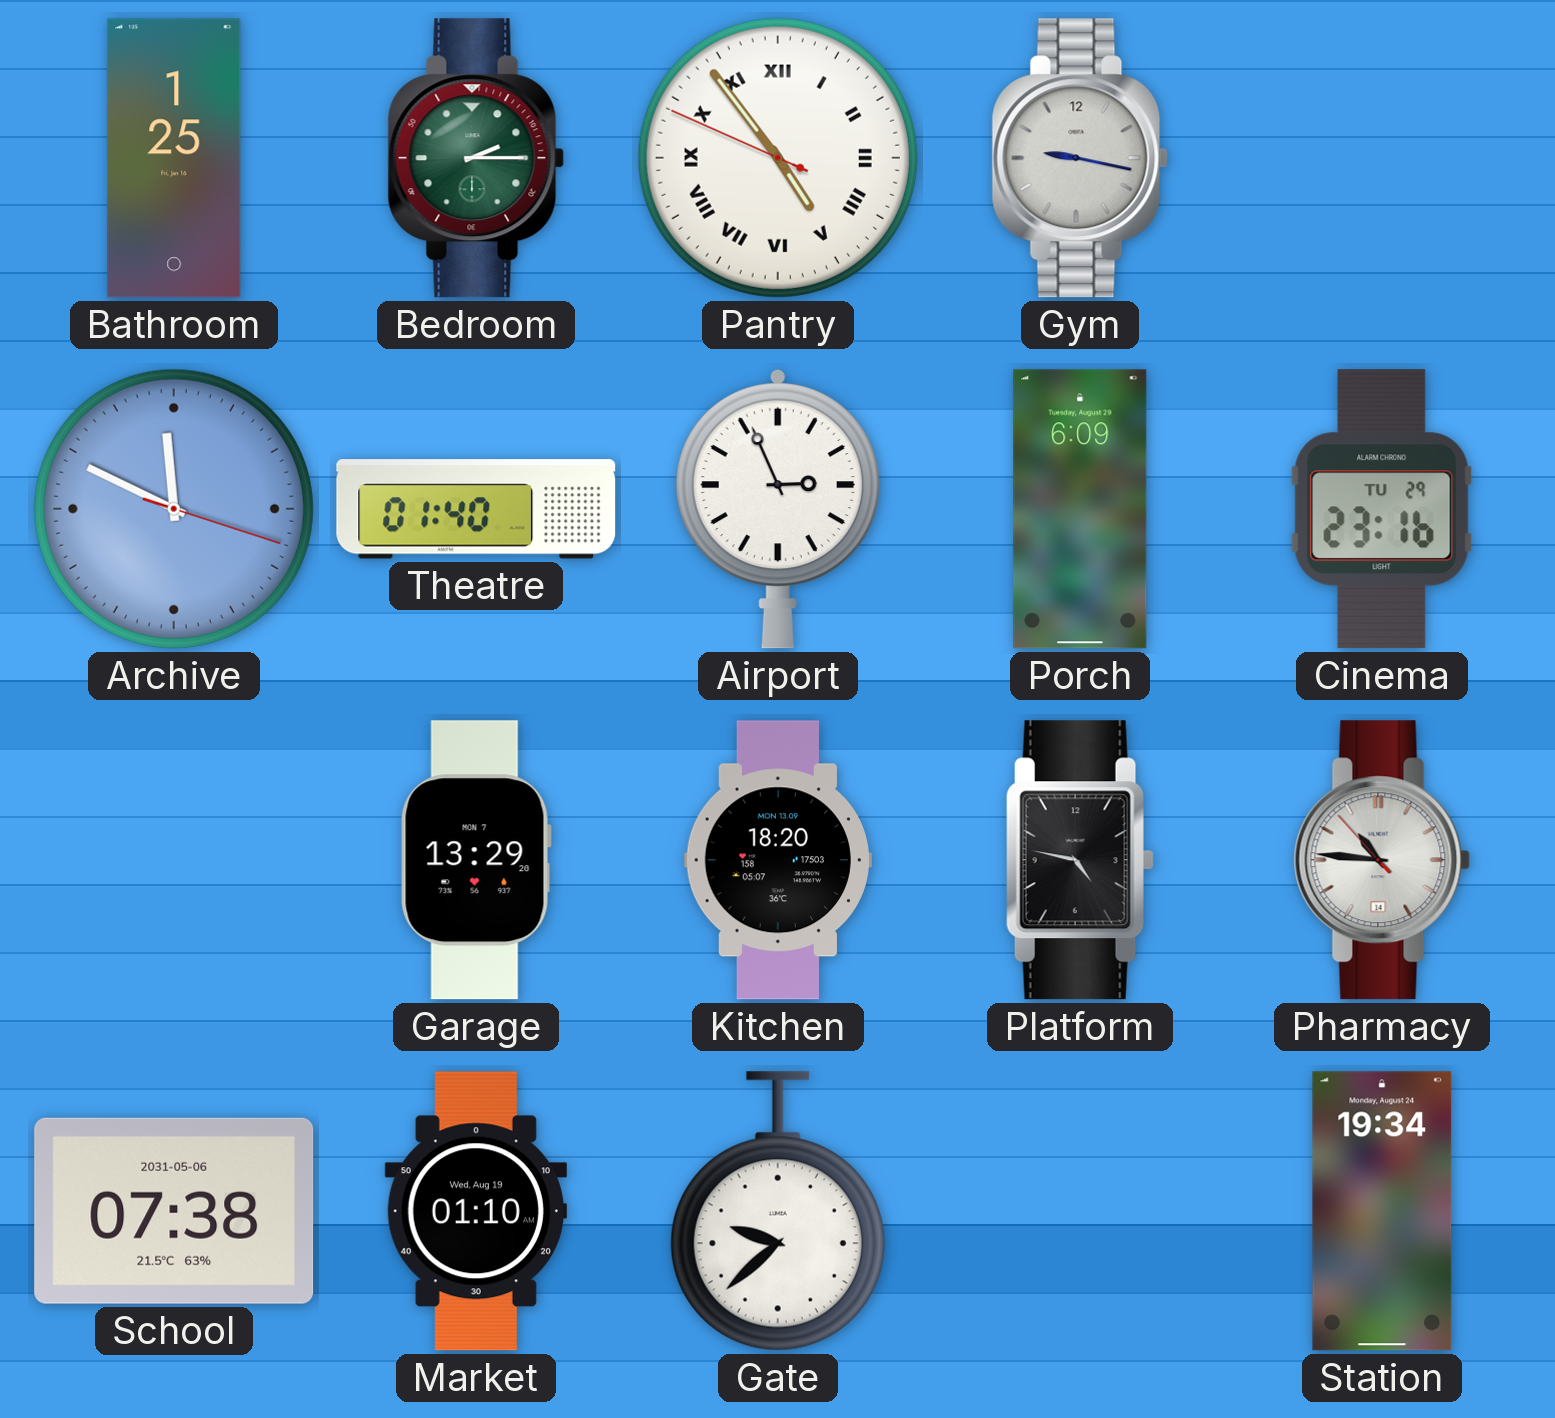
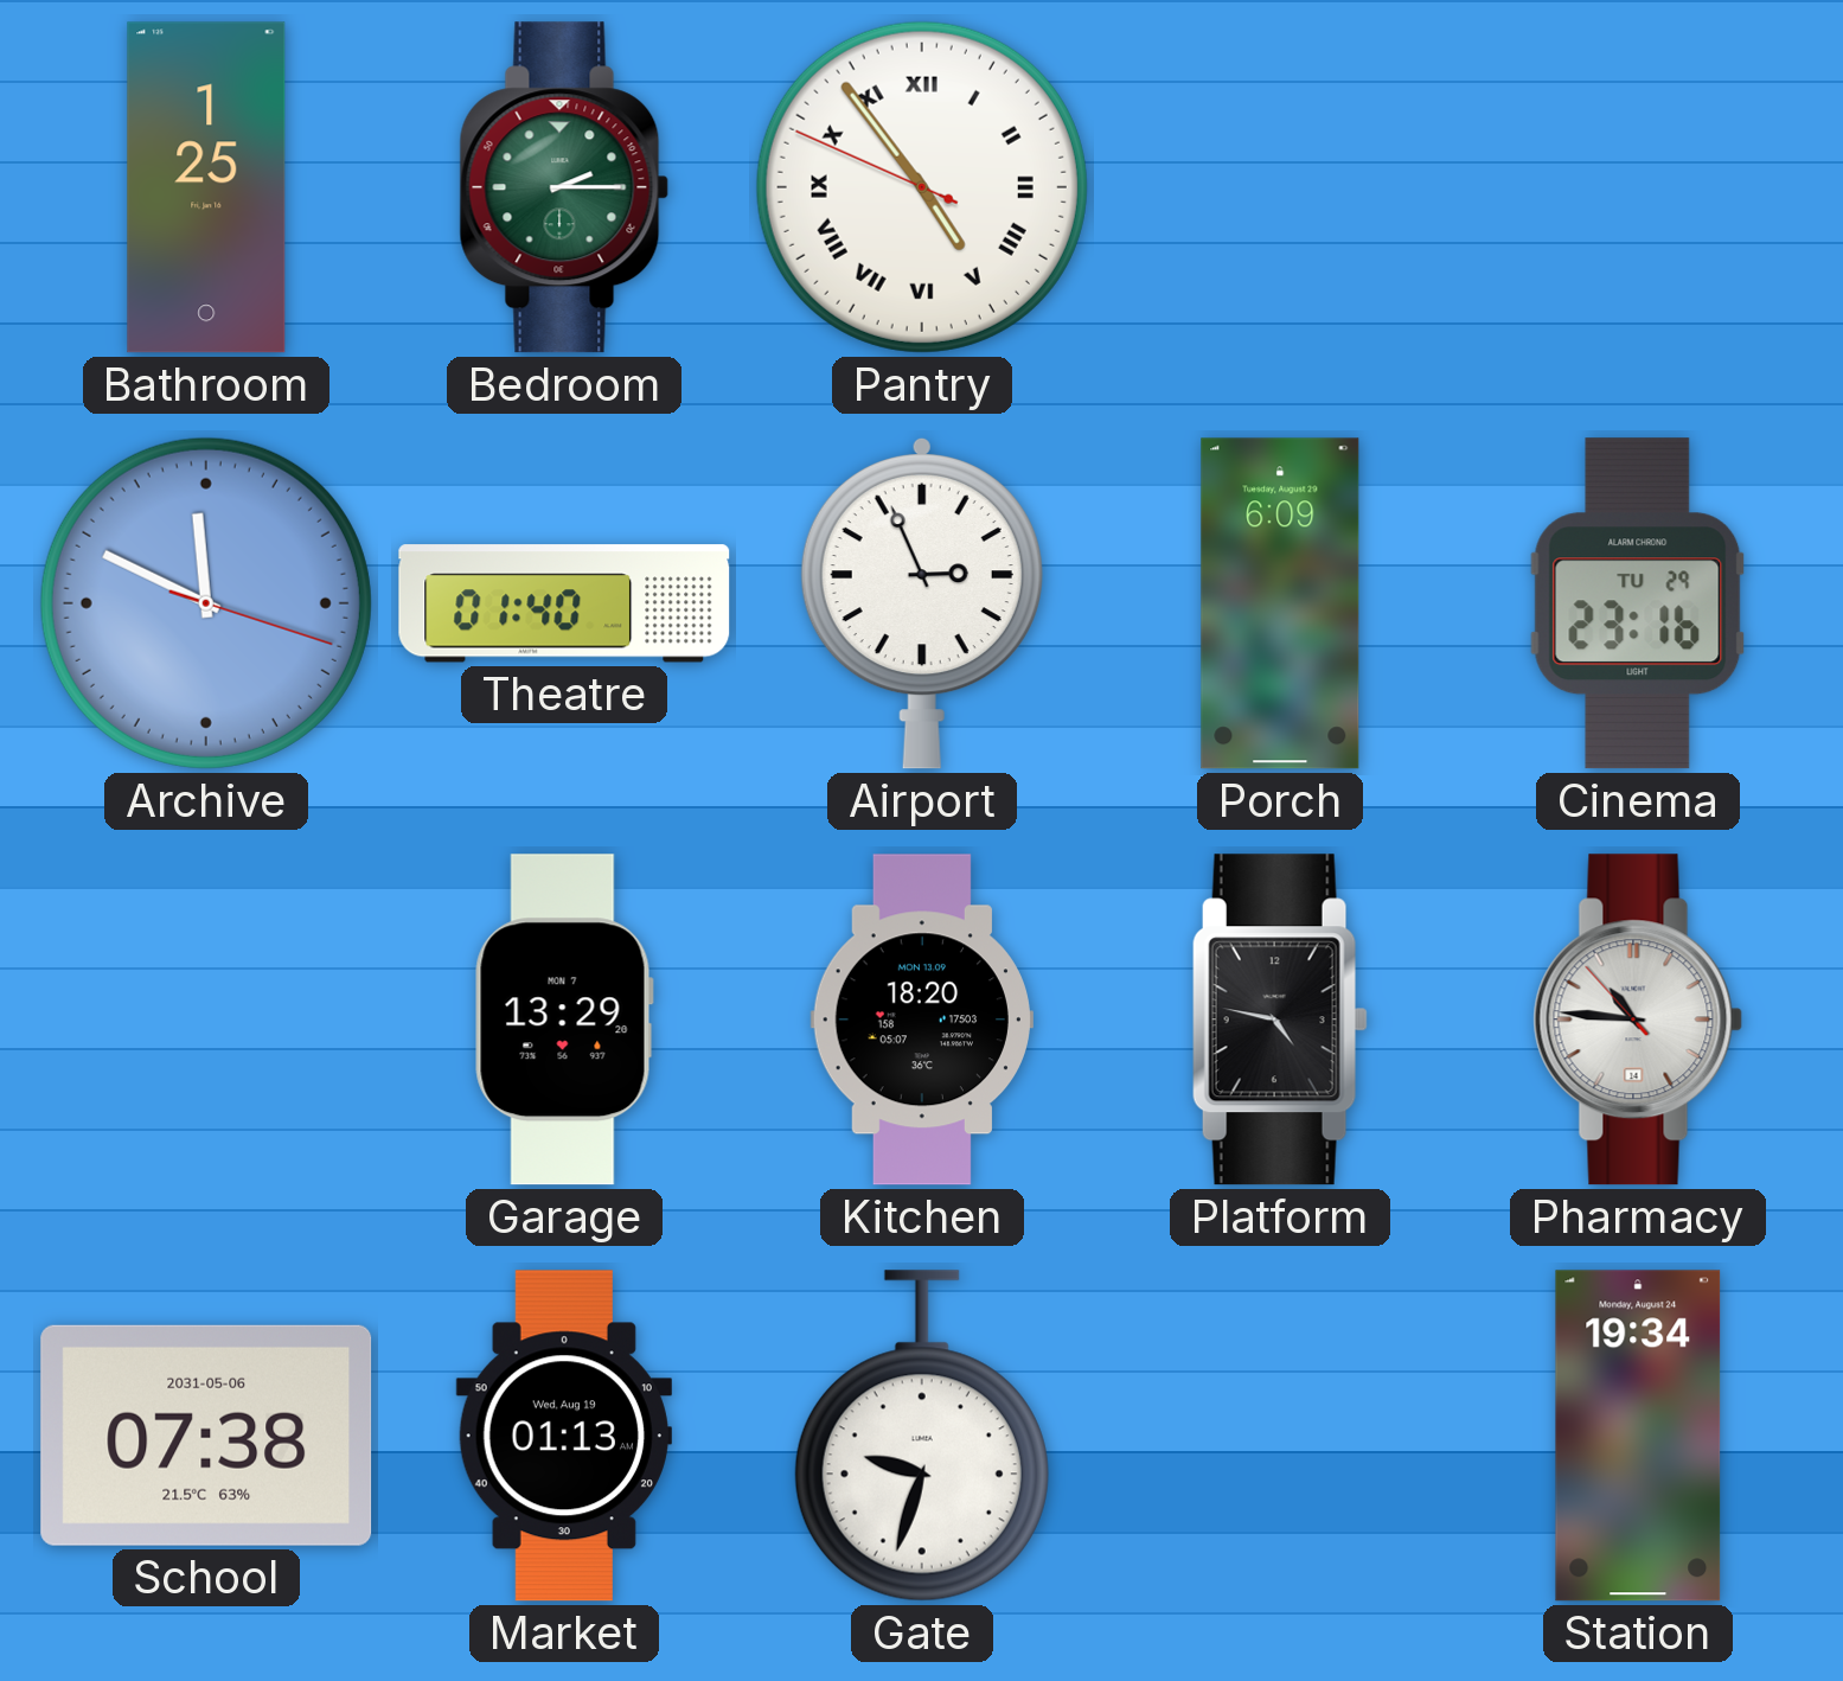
Gym: 9:17 -> none (1080, 158)
Market: 01:10 -> 01:13 (564, 1436)
Gate: 9:38 -> 9:33 (922, 1436)
